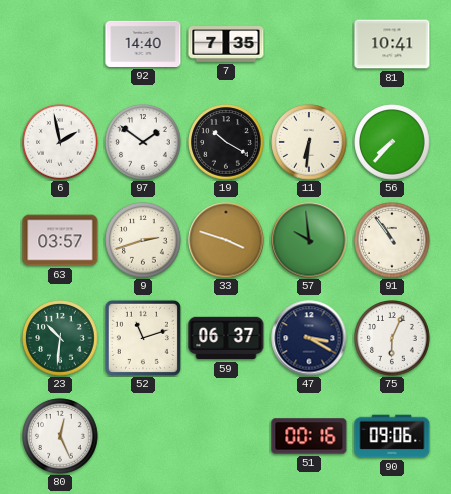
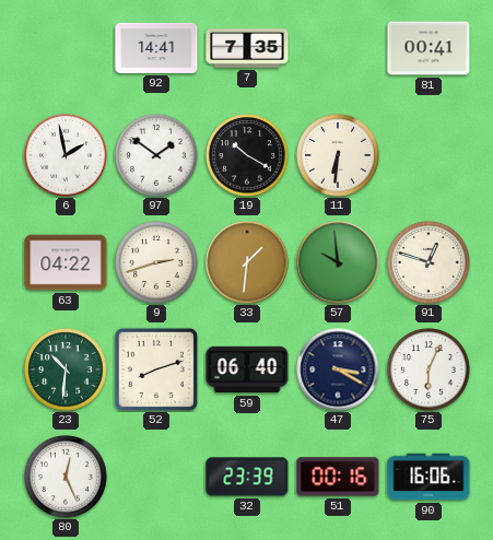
92: 14:40 -> 14:41 (156, 48)
81: 10:41 -> 00:41 (429, 48)
56: 7:37 -> none (392, 142)
63: 03:57 -> 04:22 (66, 262)
33: 3:48 -> 1:31 (247, 262)
91: 10:54 -> 12:48 (429, 262)
52: 11:12 -> 8:12 (156, 369)
59: 06:37 -> 06:40 (247, 369)
32: none -> 23:39 (247, 477)
90: 09:06 -> 16:06 (429, 477)
